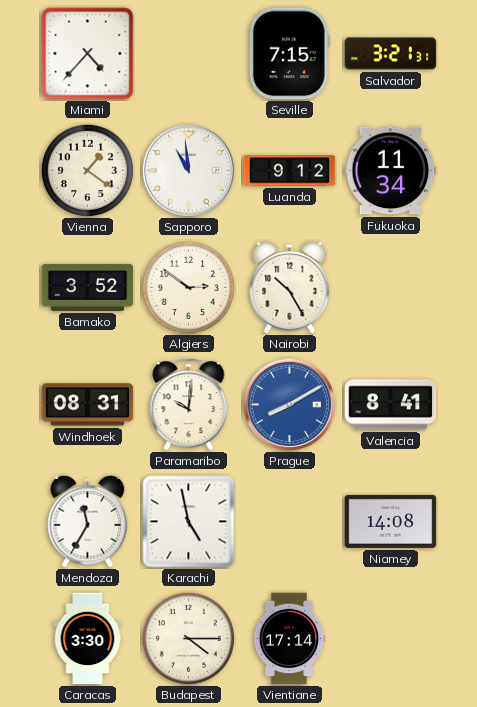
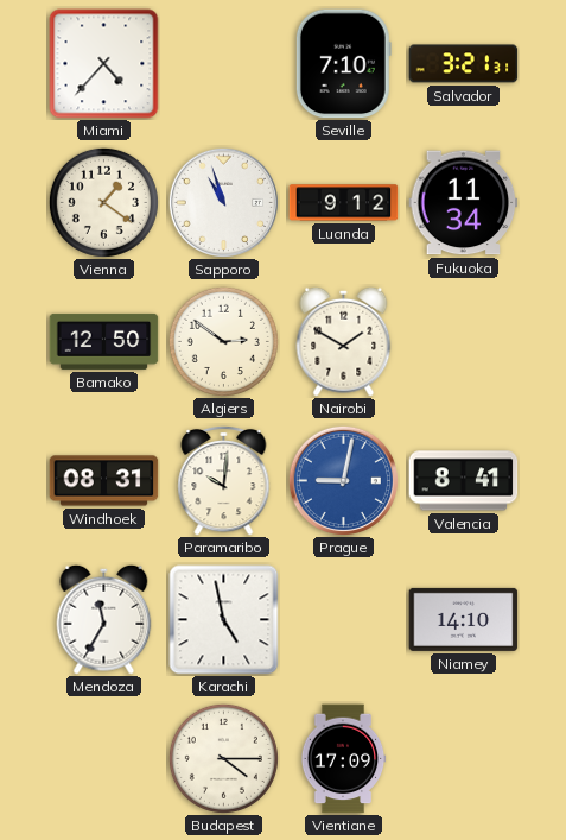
Seville: 7:15 -> 7:10 (343, 64)
Sapporo: 10:59 -> 10:57 (223, 202)
Bamako: 3:52 -> 12:50 (104, 341)
Nairobi: 10:25 -> 1:50 (344, 341)
Prague: 8:10 -> 9:02 (343, 480)
Niamey: 14:08 -> 14:10 (464, 619)
Caracas: 3:30 -> none (88, 639)
Vientiane: 17:14 -> 17:09 (343, 759)
